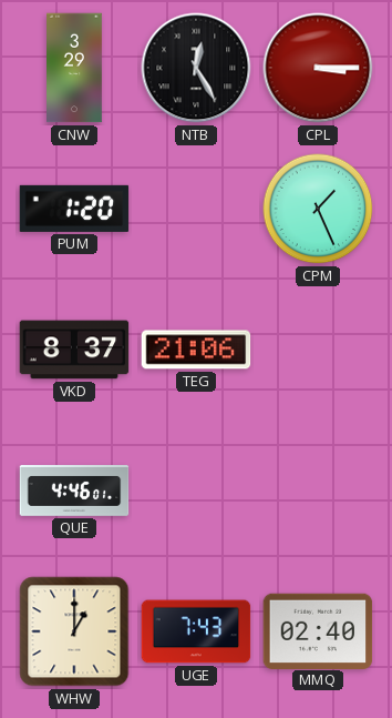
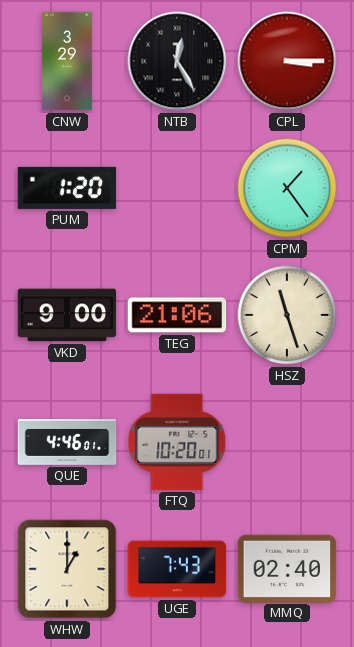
CPM: 1:26 -> 1:24 (287, 188)
VKD: 8:37 -> 9:00 (67, 315)
HSZ: none -> 11:27 (287, 315)
FTQ: none -> 10:20 (177, 442)
